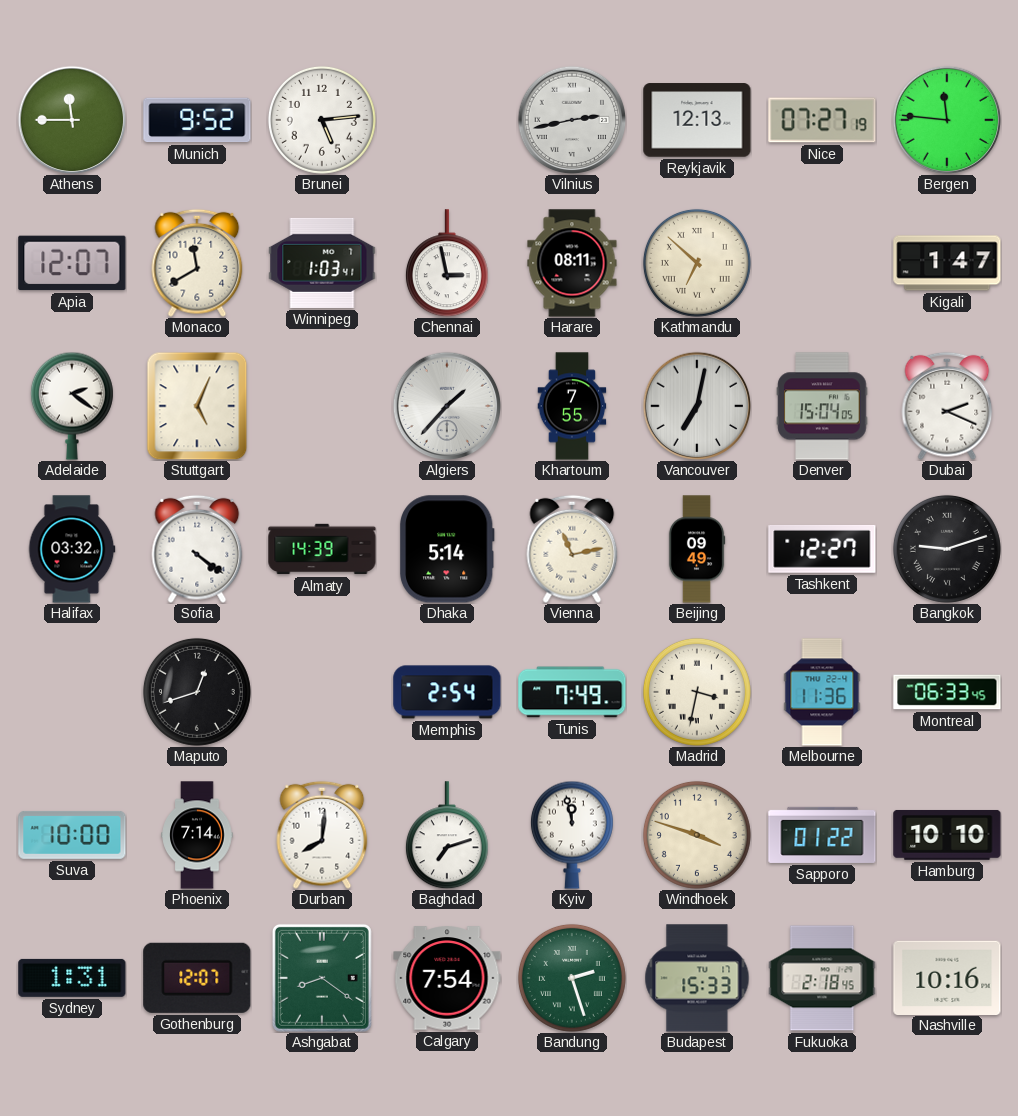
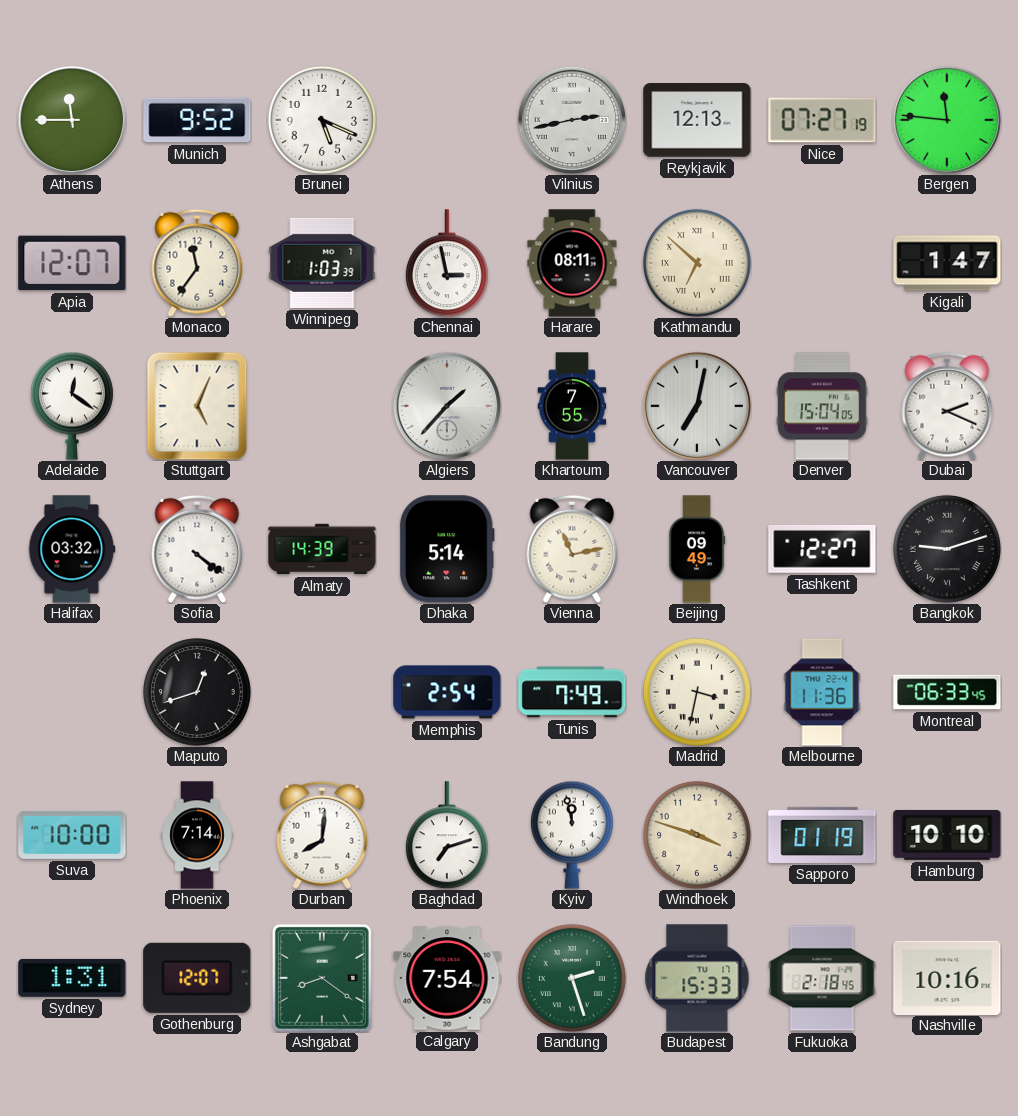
Brunei: 5:14 -> 5:19 (322, 120)
Monaco: 11:40 -> 11:36 (197, 263)
Winnipeg: 1:03:41 -> 1:03:39 (322, 263)
Adelaide: 2:21 -> 12:21 (72, 406)
Sapporo: 01:22 -> 01:19 (822, 835)
